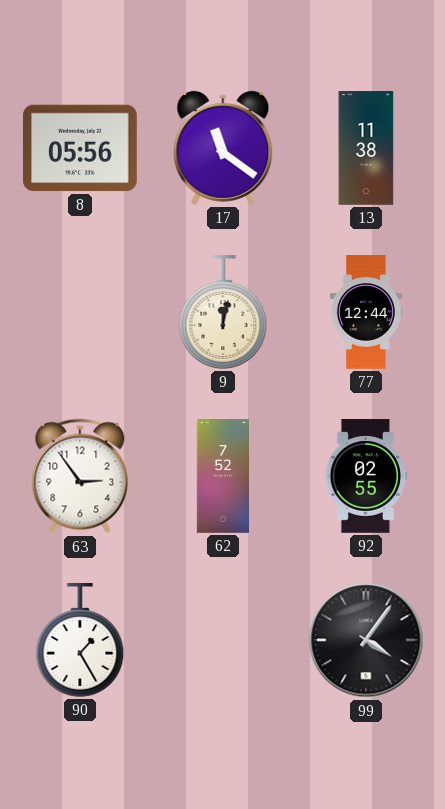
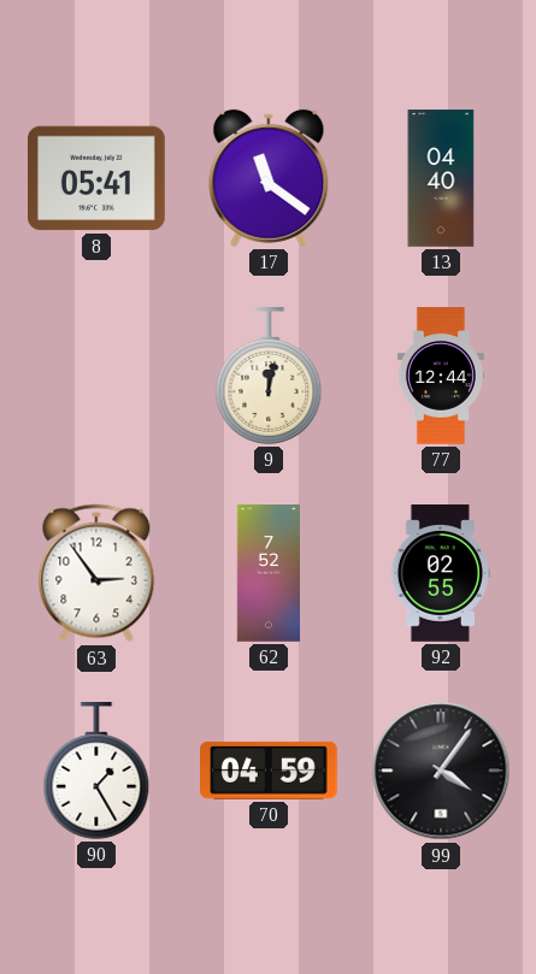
8: 05:56 -> 05:41 (98, 178)
13: 11:38 -> 04:40 (441, 178)
70: none -> 04:59 (270, 771)
